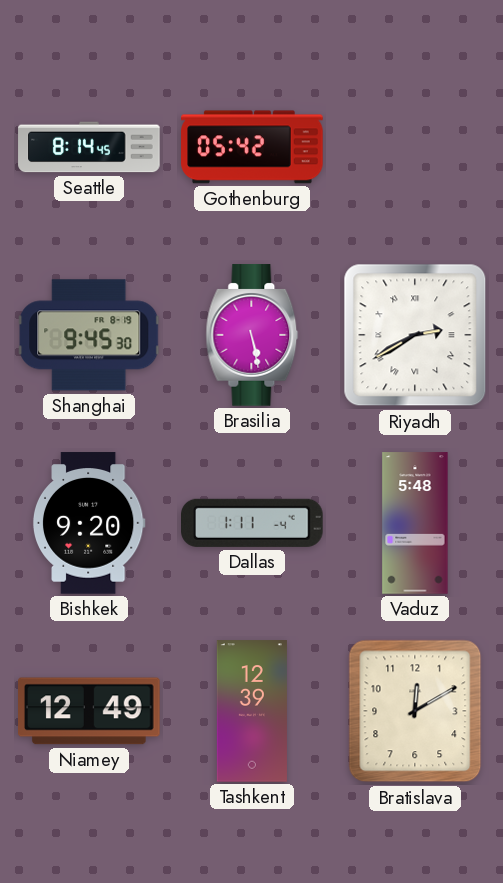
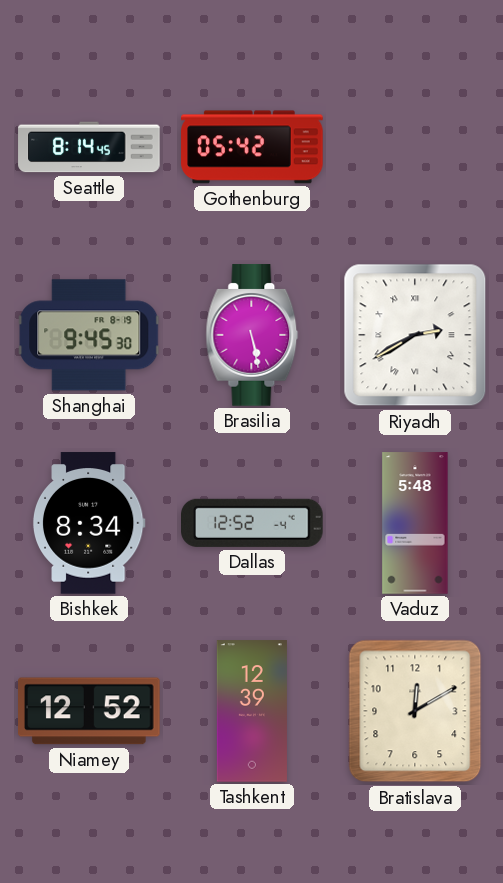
Bishkek: 9:20 -> 8:34 (89, 523)
Dallas: 1:11 -> 12:52 (252, 523)
Niamey: 12:49 -> 12:52 (89, 711)
